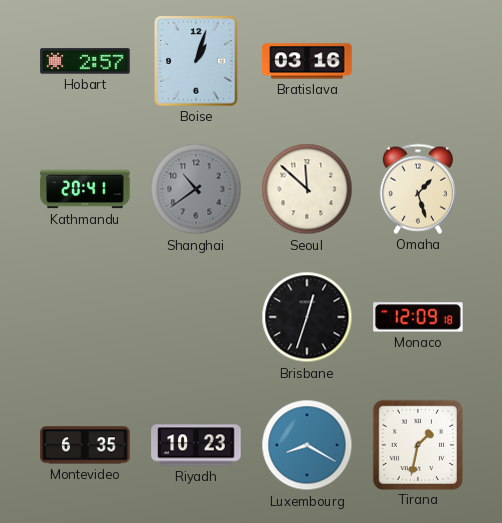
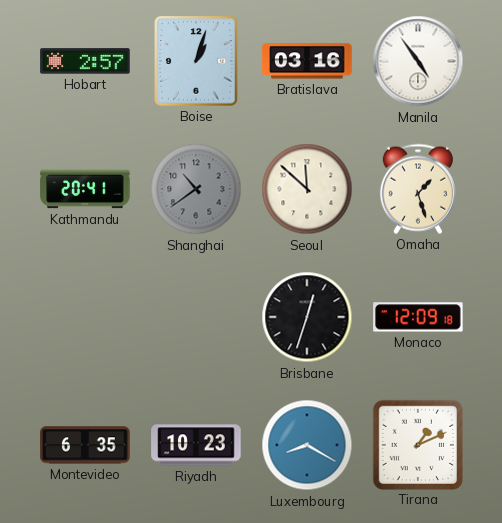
Manila: none -> 4:54 (418, 61)
Tirana: 1:32 -> 1:11 (417, 444)
